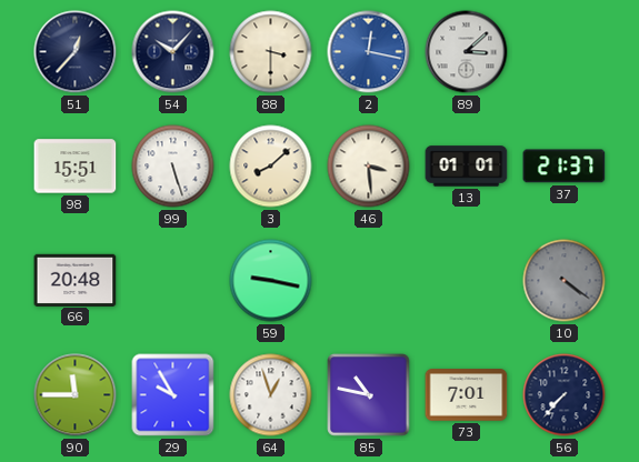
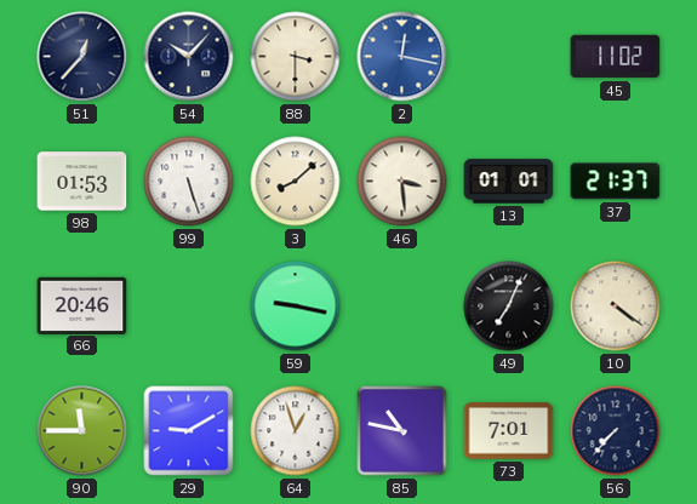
89: 3:08 -> none (467, 52)
45: none -> 11:02 (616, 57)
98: 15:51 -> 01:53 (82, 182)
66: 20:48 -> 20:46 (82, 305)
49: none -> 7:04 (509, 307)
10 dial: grey -> cream (616, 307)
29: 9:55 -> 9:10 (189, 431)
